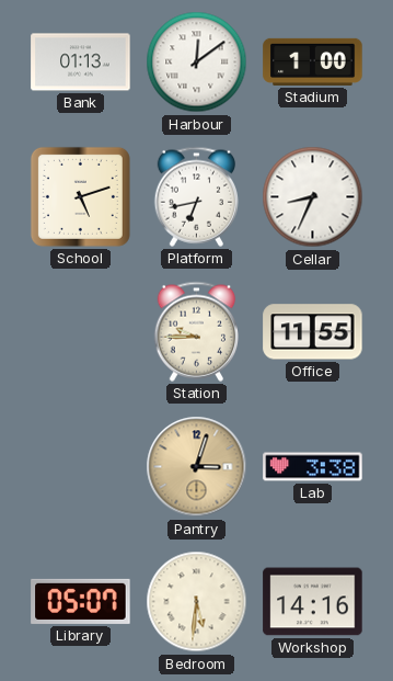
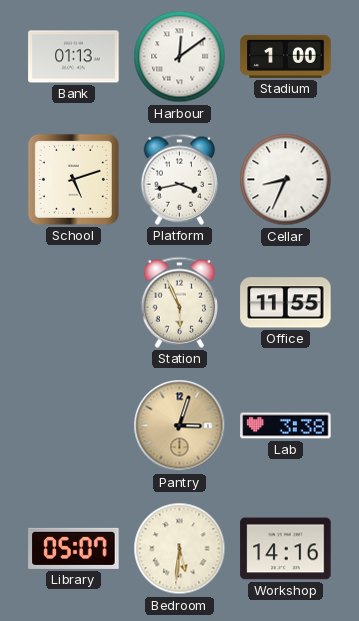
Platform: 6:43 -> 3:43 (179, 179)
Station: 9:45 -> 5:56 (179, 302)
